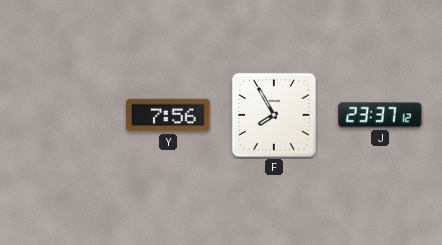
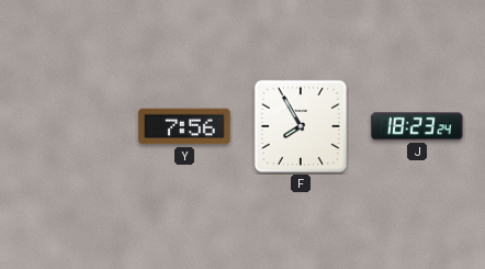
J: 23:37 -> 18:23 (417, 126)
